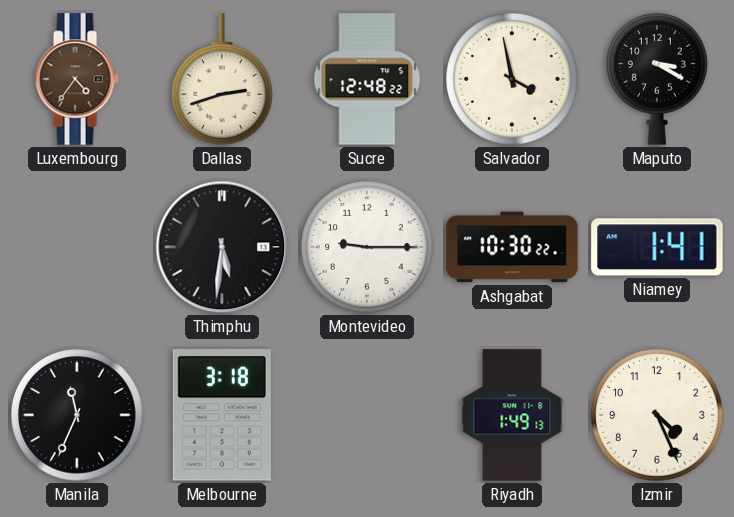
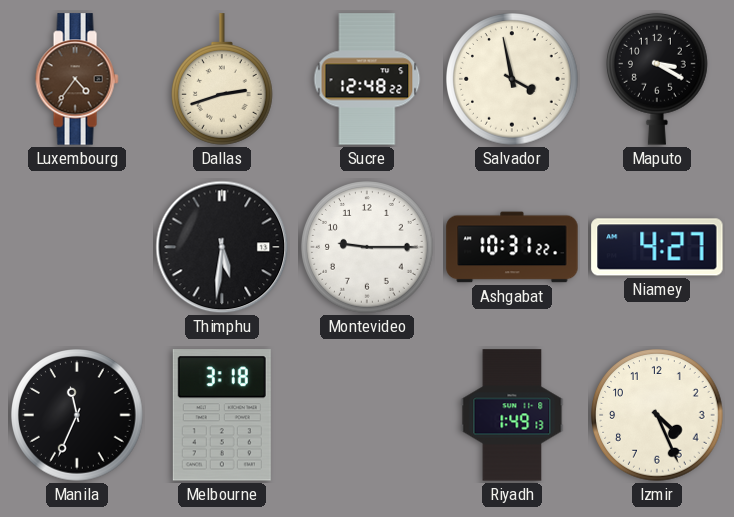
Ashgabat: 10:30 -> 10:31 (512, 247)
Niamey: 1:41 -> 4:27 (657, 247)
